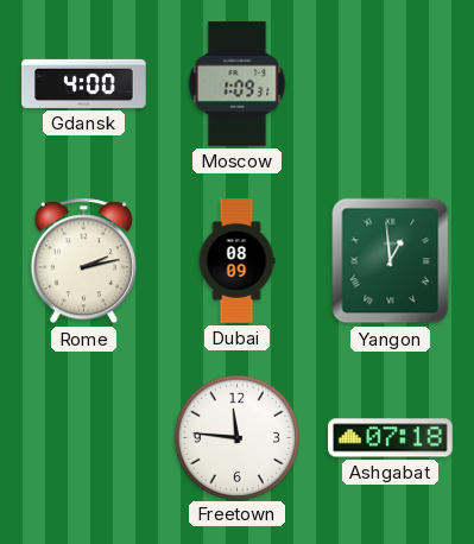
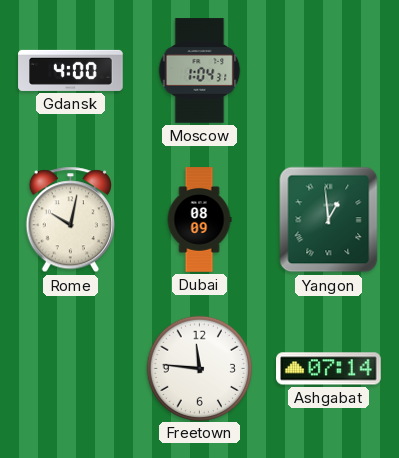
Moscow: 1:09 -> 1:04 (200, 71)
Rome: 2:13 -> 10:02 (70, 220)
Ashgabat: 07:18 -> 07:14 (329, 369)
